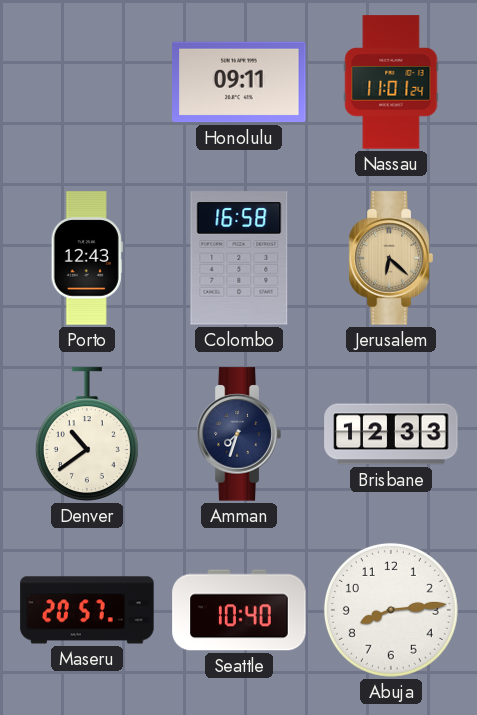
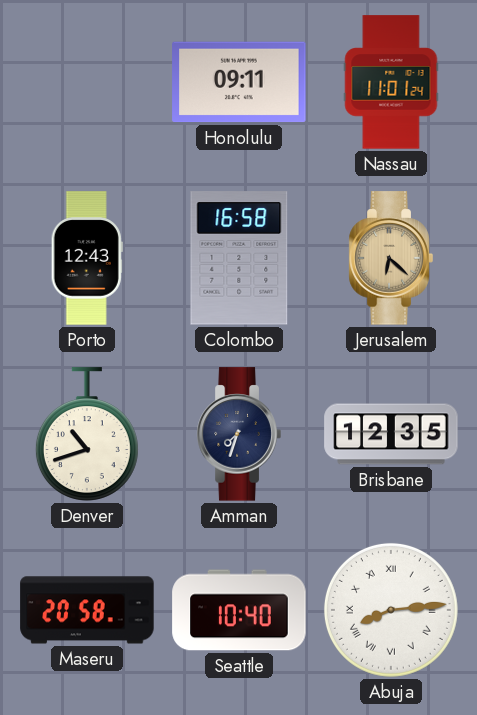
Denver: 10:39 -> 10:42 (87, 434)
Brisbane: 12:33 -> 12:35 (391, 434)
Maseru: 20:57 -> 20:58 (87, 610)
Abuja numerals: Arabic -> Roman (391, 610)
